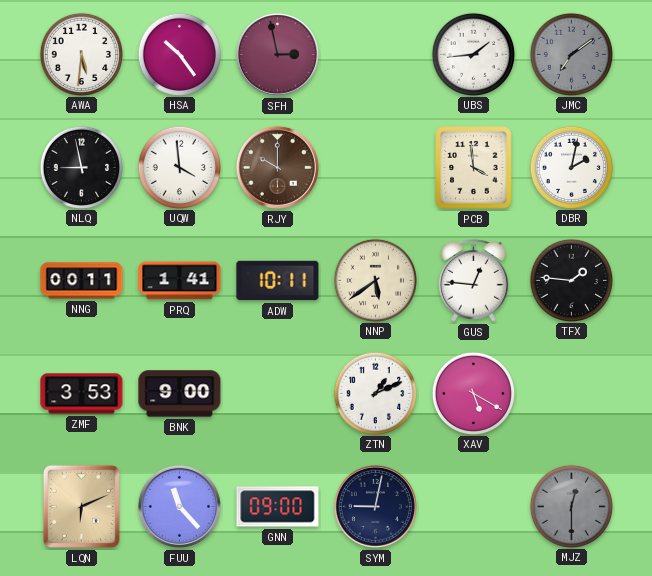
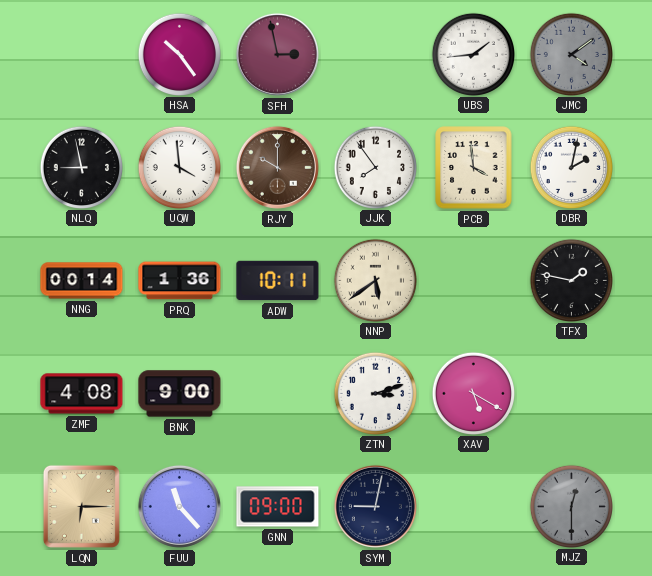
AWA: 5:31 -> none (81, 54)
JMC: 7:09 -> 4:09 (571, 54)
JJK: none -> 7:54 (375, 167)
NNG: 00:11 -> 00:14 (82, 281)
PRQ: 1:41 -> 1:36 (180, 281)
GUS: 12:46 -> none (474, 281)
TFX: 1:46 -> 1:47 (571, 280)
ZMF: 3:53 -> 4:08 (82, 394)
ZTN: 1:11 -> 3:12 (375, 393)
LQN: 6:11 -> 6:15 (81, 506)
